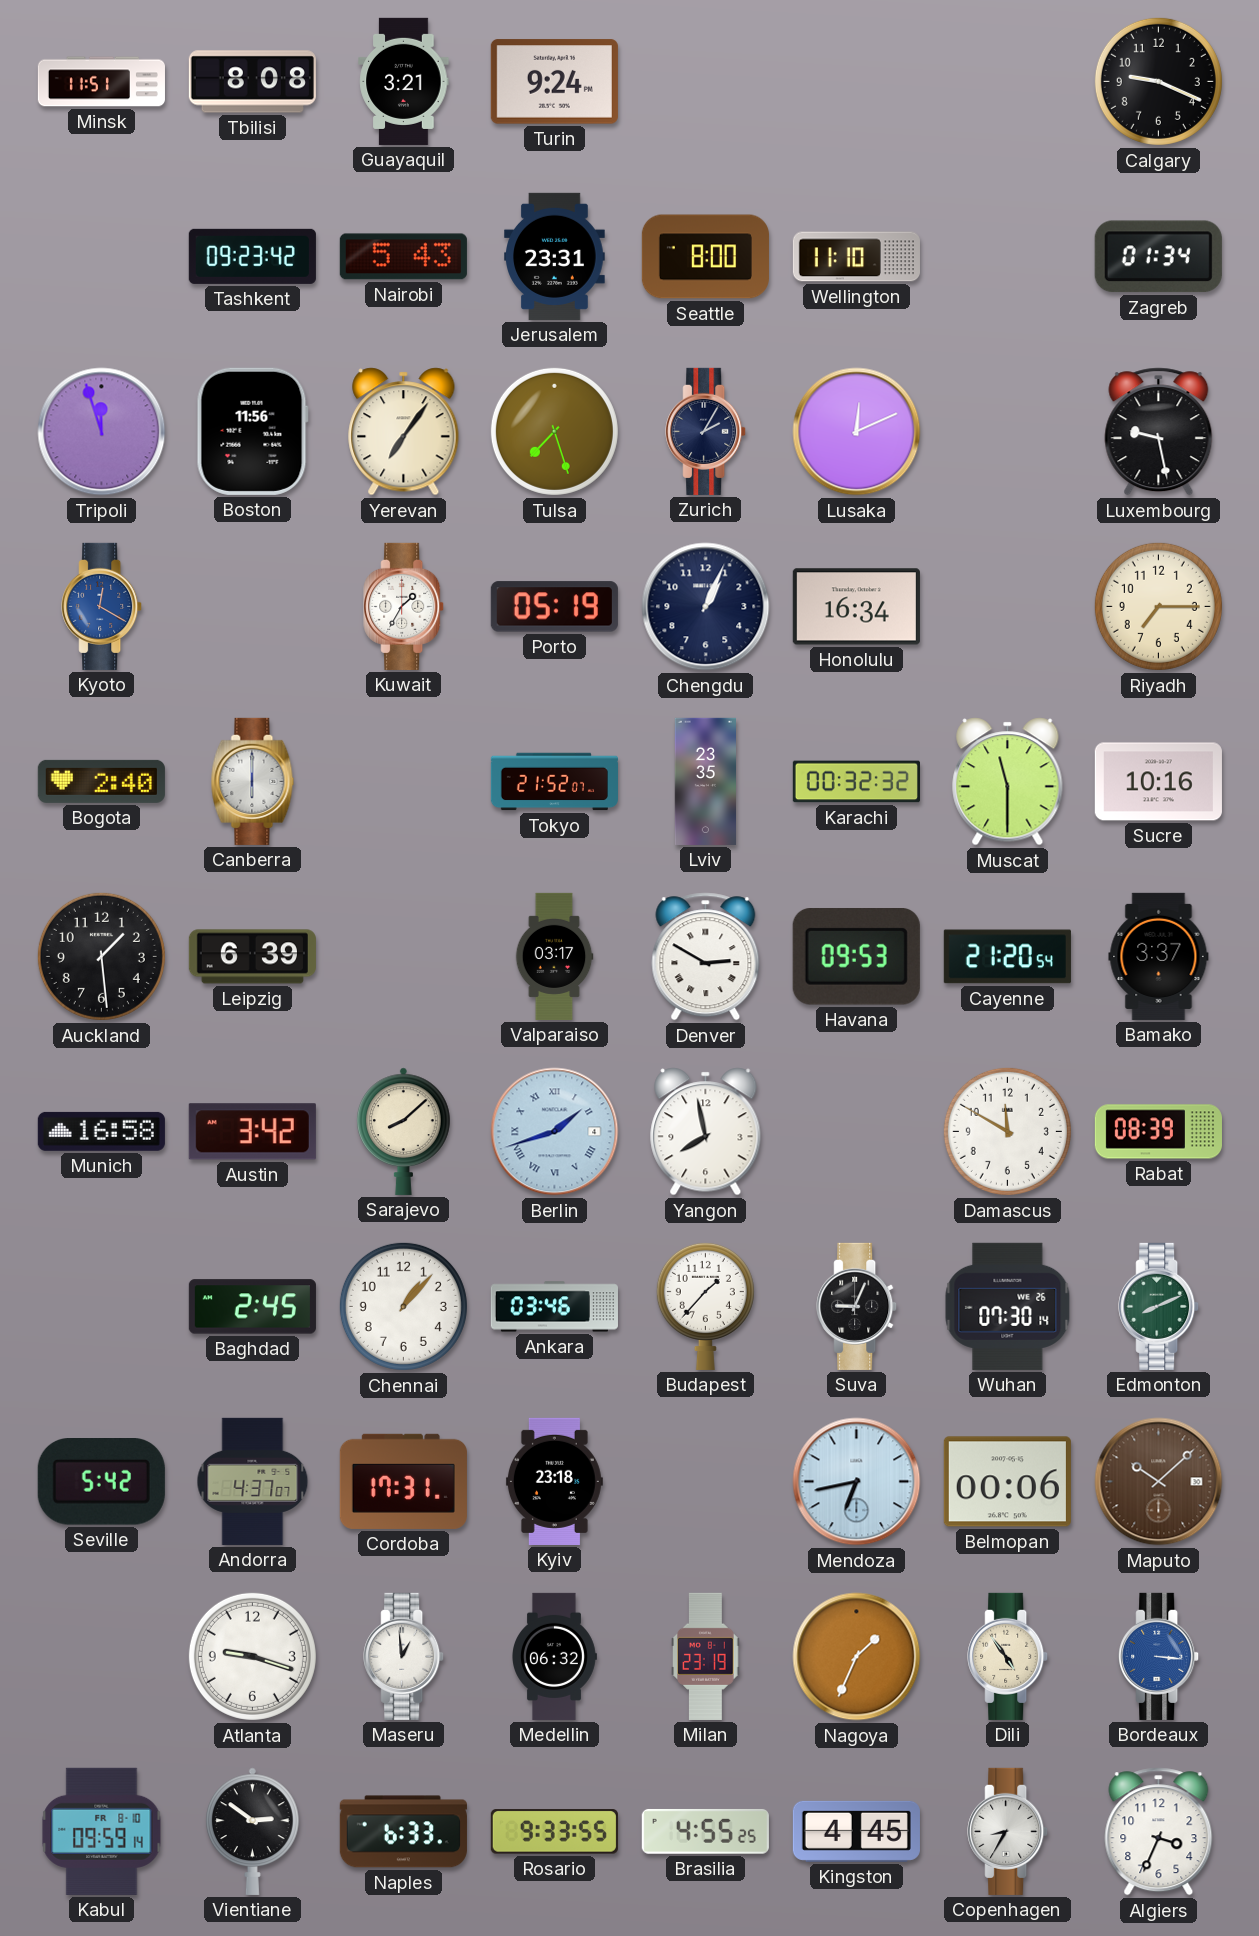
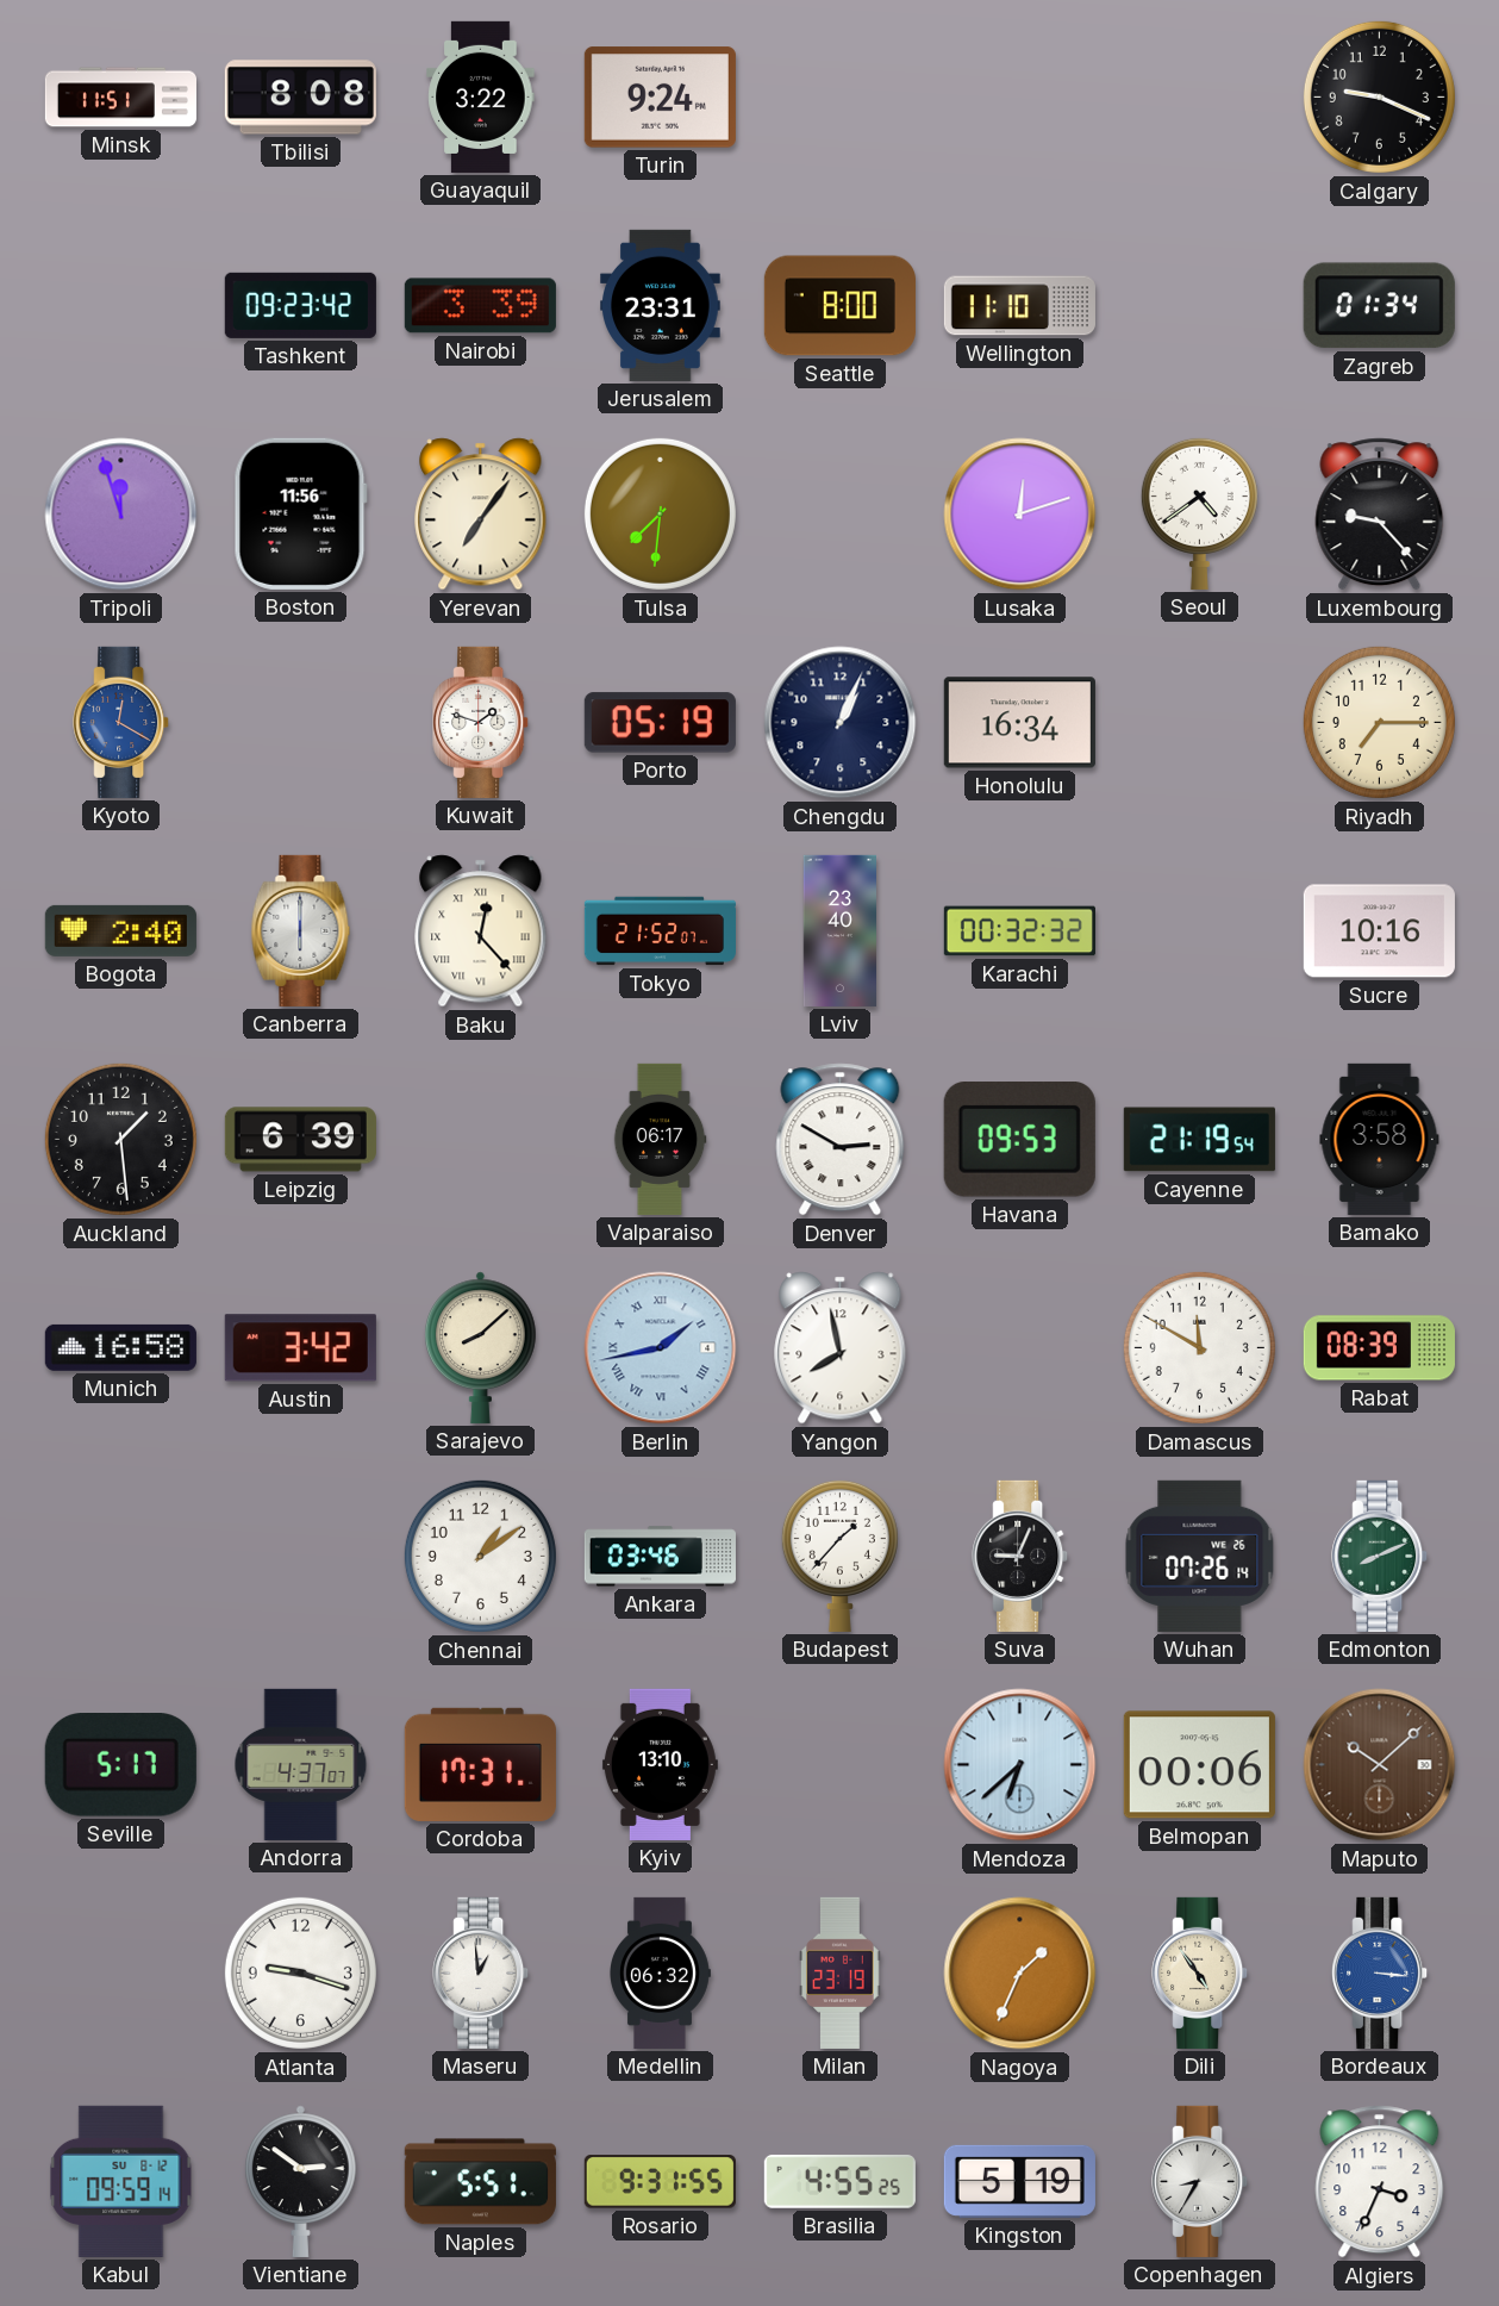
Guayaquil: 3:21 -> 3:22 (481, 96)
Nairobi: 5:43 -> 3:39 (480, 306)
Tulsa: 7:27 -> 7:31 (660, 513)
Zurich: 2:05 -> none (706, 431)
Lusaka: 12:11 -> 12:12 (1020, 515)
Seoul: none -> 4:39 (1199, 513)
Luxembourg: 9:28 -> 9:23 (1380, 515)
Kuwait: 1:35 -> 1:48 (481, 722)
Baku: none -> 12:23 (481, 931)
Lviv: 23:35 -> 23:40 (839, 930)
Muscat: 11:30 -> none (1008, 782)
Valparaiso: 03:17 -> 06:17 (660, 1139)
Cayenne: 21:20 -> 21:19 (1199, 1140)
Bamako: 3:37 -> 3:58 (1380, 1139)
Berlin: 1:42 -> 1:43 (661, 1348)
Baghdad: 2:45 -> none (252, 1307)
Chennai: 1:07 -> 1:09 (480, 1556)
Wuhan: 07:30 -> 07:26 (1200, 1556)
Seville: 5:42 -> 5:17 (120, 1765)
Kyiv: 23:18 -> 13:10 (660, 1764)
Mendoza: 6:43 -> 6:38 (1020, 1765)
Kabul date: FR 8-10 -> SU 8-12 (121, 2181)
Naples: 6:33 -> 5:51 (480, 2182)
Rosario: 9:33 -> 9:31 (660, 2182)
Kingston: 4:45 -> 5:19 (1019, 2181)
